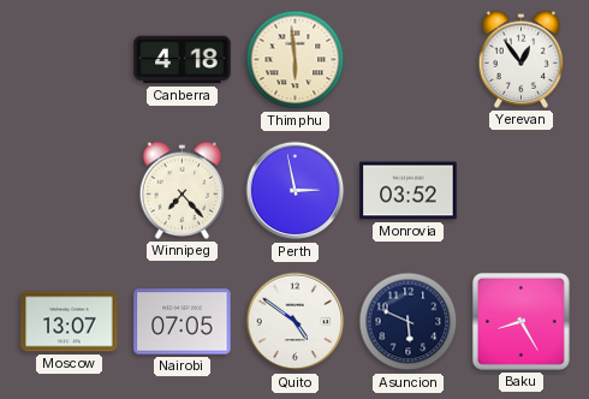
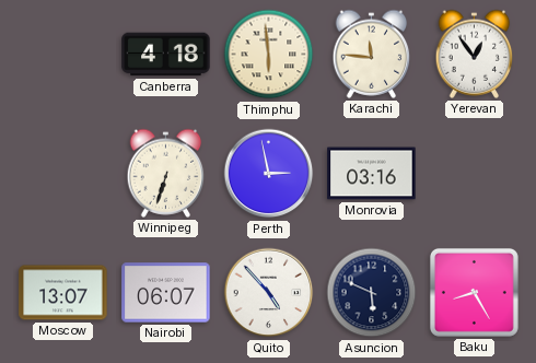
Karachi: none -> 11:46 (372, 54)
Winnipeg: 7:23 -> 6:33 (166, 173)
Monrovia: 03:52 -> 03:16 (372, 174)
Nairobi: 07:05 -> 06:07 (166, 293)
Quito: 4:51 -> 4:53 (269, 293)
